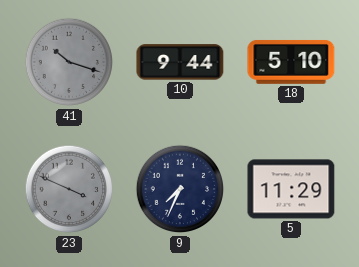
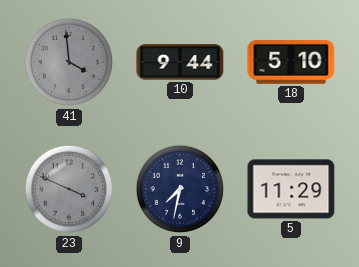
41: 10:18 -> 3:59 (69, 62)
9: 7:34 -> 7:32 (180, 189)
